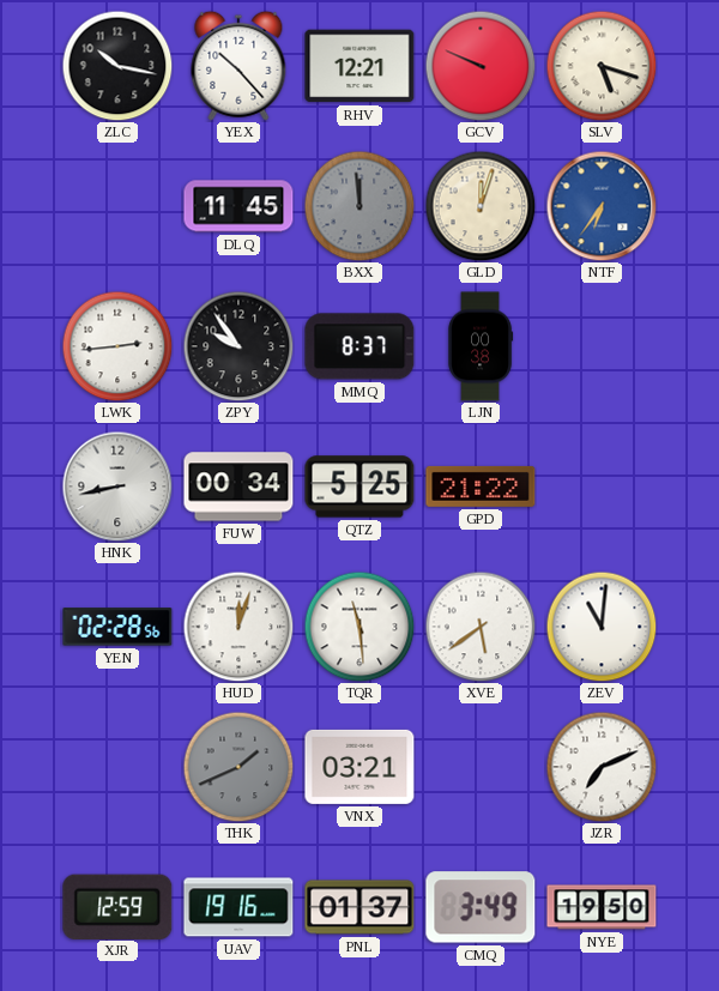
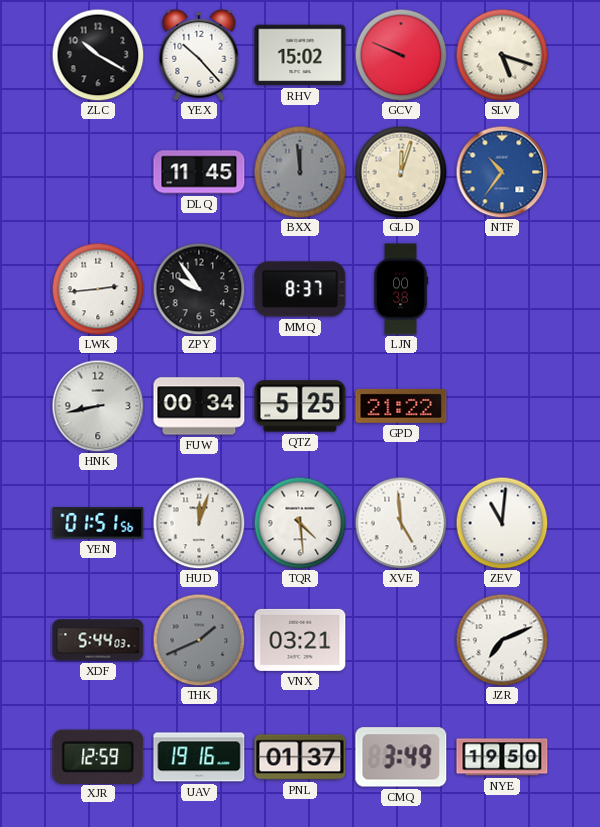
ZLC: 10:17 -> 10:20 (98, 55)
RHV: 12:21 -> 15:02 (300, 55)
NTF: 6:36 -> 10:36 (502, 172)
YEN: 02:28 -> 01:51 (98, 523)
TQR: 11:29 -> 4:29 (300, 523)
XVE: 5:39 -> 4:59 (401, 523)
XDF: none -> 5:44 (98, 640)
